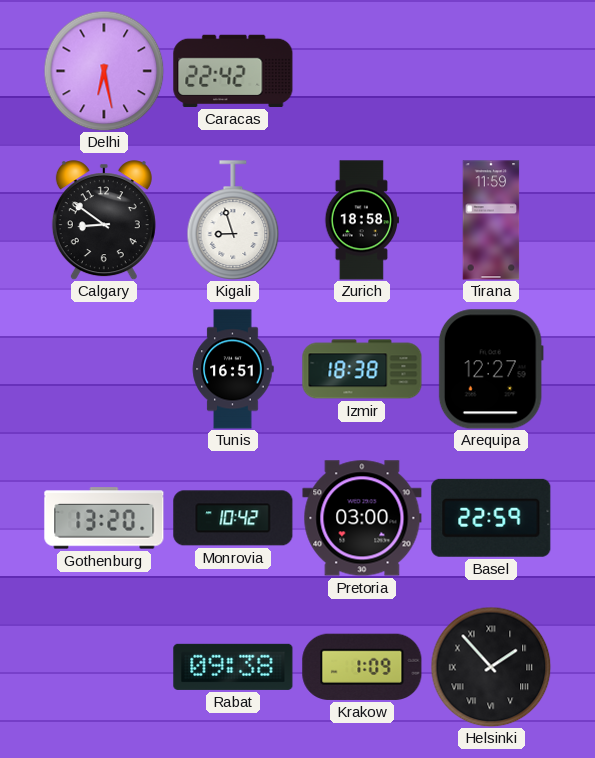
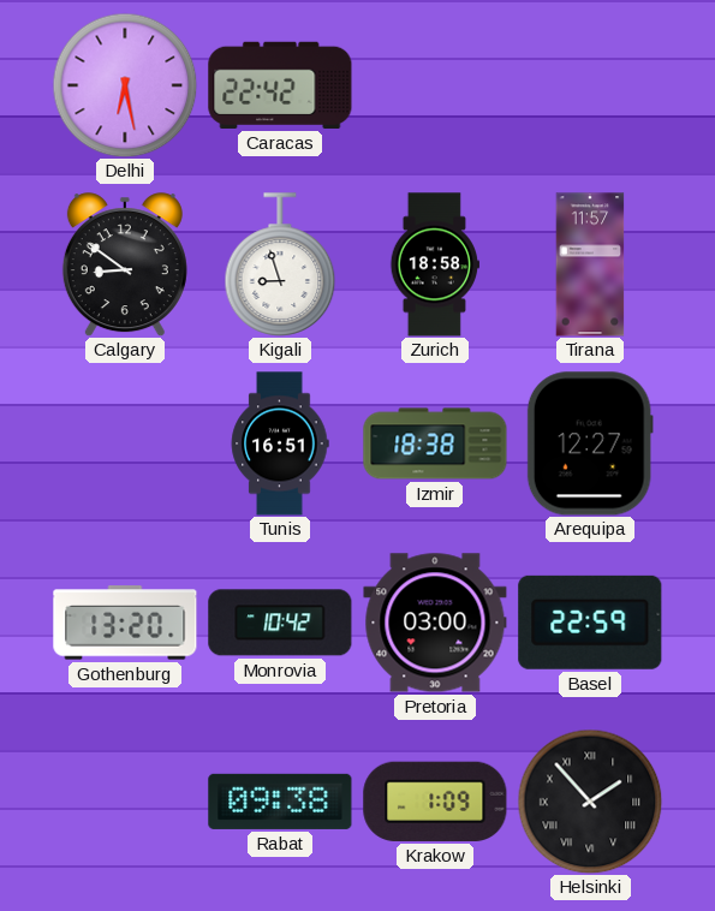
Tirana: 11:59 -> 11:57 (590, 264)
